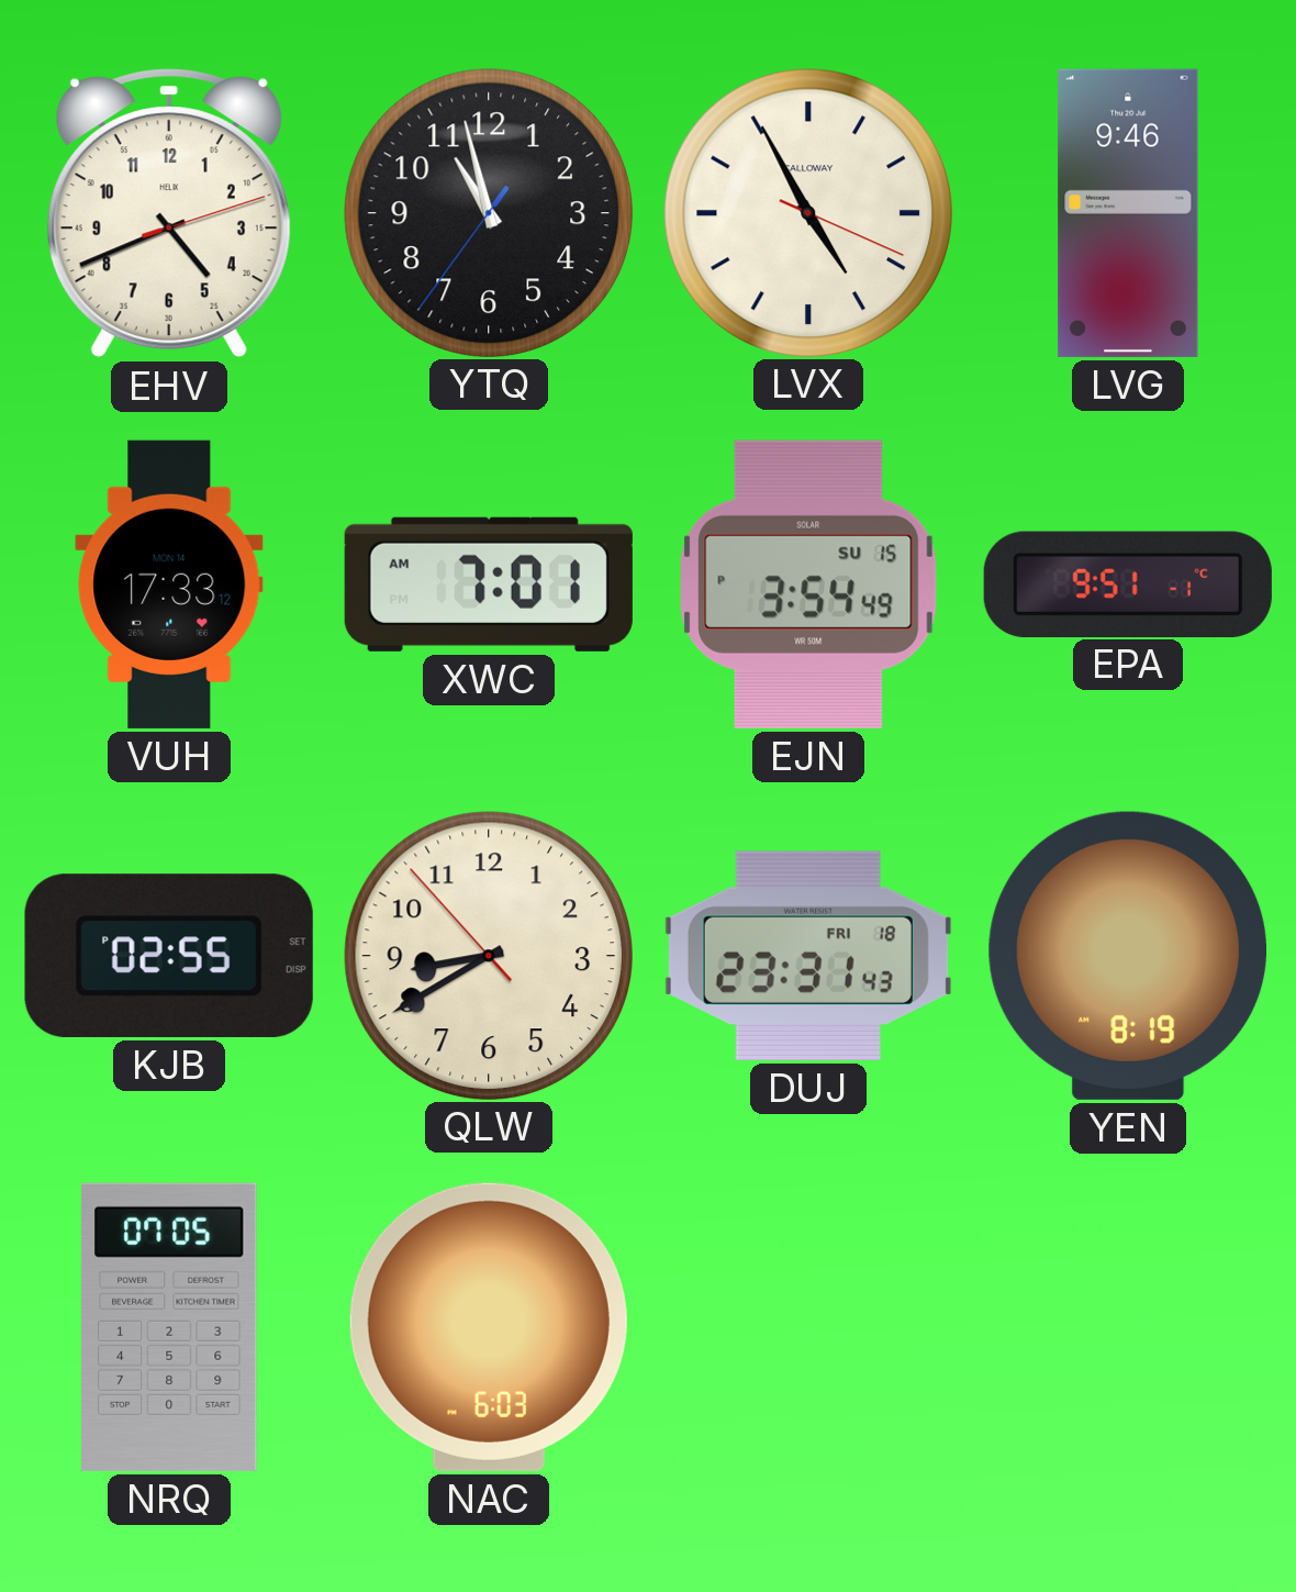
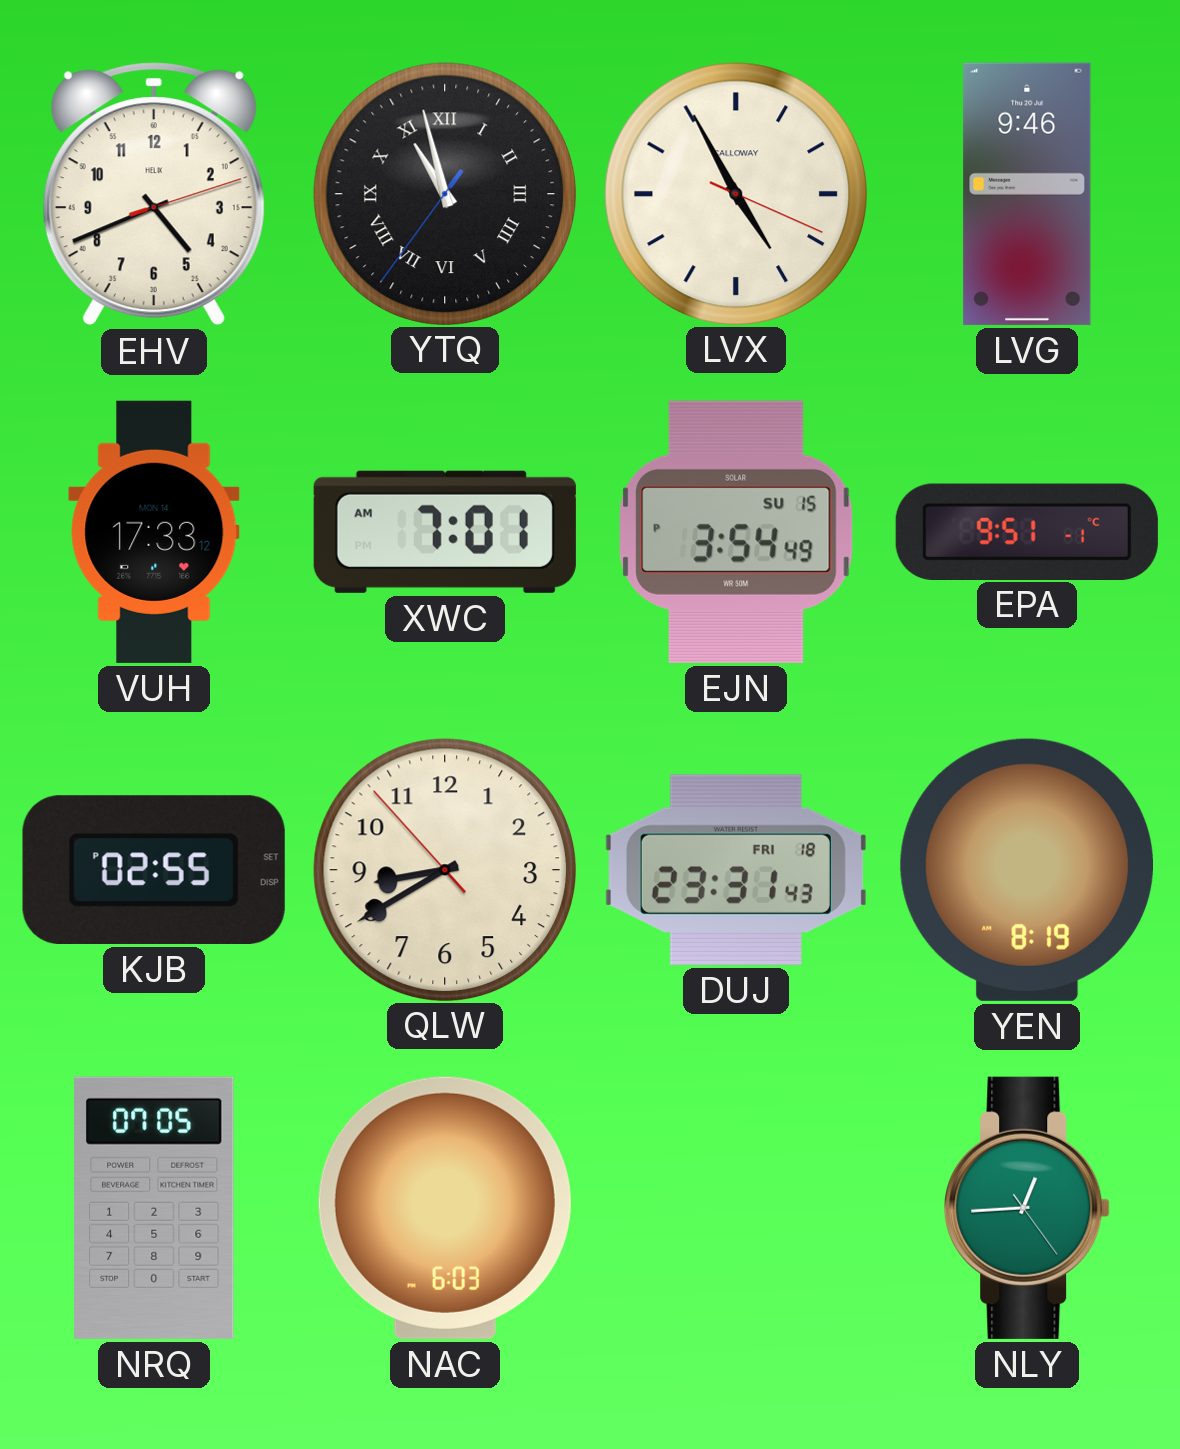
YTQ numerals: Arabic -> Roman (444, 193)
NLY: none -> 12:44 (1027, 1208)
